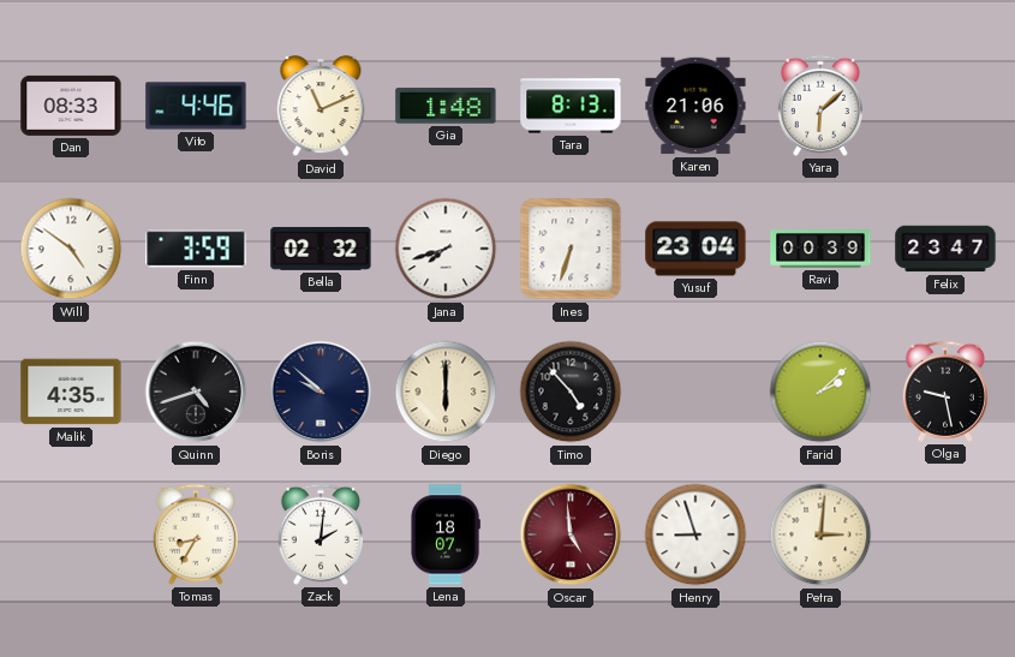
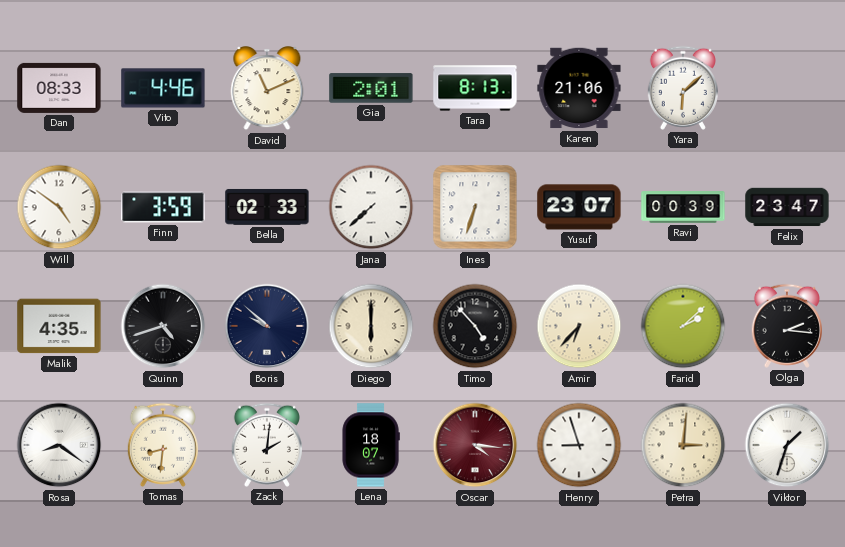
Gia: 1:48 -> 2:01 (371, 88)
Bella: 02:32 -> 02:33 (267, 207)
Jana: 7:42 -> 7:38 (371, 207)
Yusuf: 23:04 -> 23:07 (579, 207)
Amir: none -> 6:37 (579, 326)
Olga: 9:28 -> 2:16 (787, 326)
Rosa: none -> 8:21 (59, 445)
Tomas: 8:35 -> 8:31 (163, 445)
Oscar: 4:59 -> 4:16 (475, 445)
Viktor: none -> 1:33 (787, 445)
